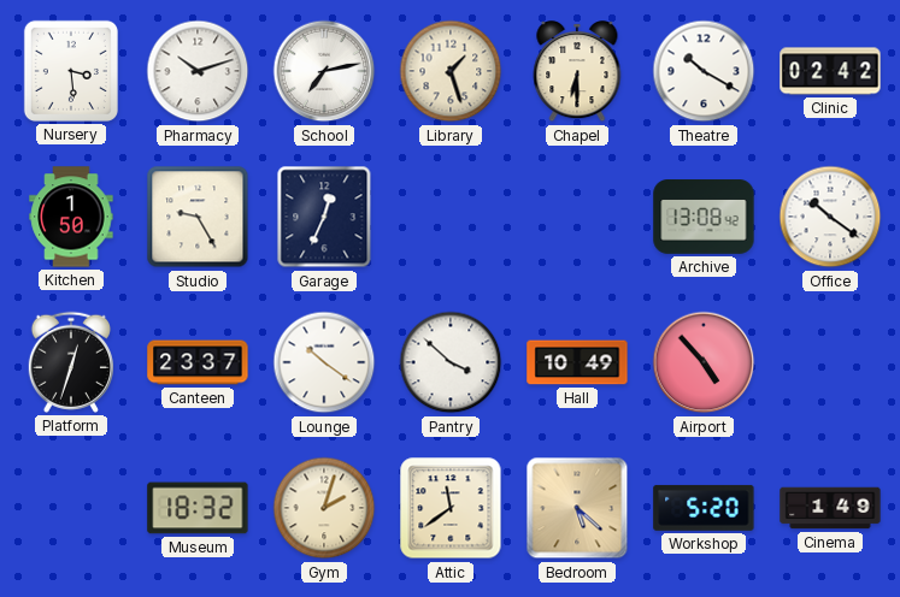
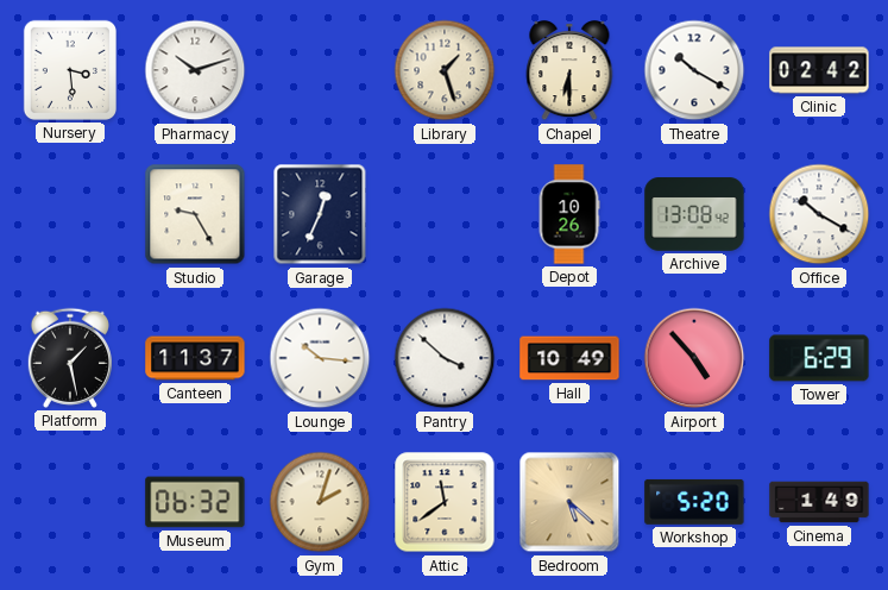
School: 7:13 -> none (324, 71)
Kitchen: 1:50 -> none (71, 217)
Depot: none -> 10:26 (569, 214)
Office: 10:21 -> 10:20 (819, 214)
Platform: 12:33 -> 1:28 (70, 358)
Canteen: 23:37 -> 11:37 (195, 358)
Lounge: 10:21 -> 10:16 (320, 358)
Tower: none -> 6:29 (819, 358)
Museum: 18:32 -> 06:32 (195, 502)
